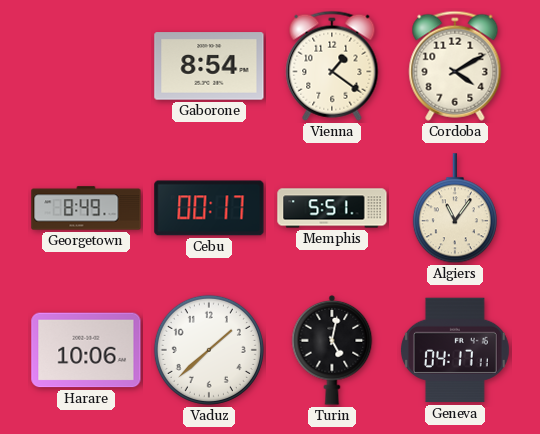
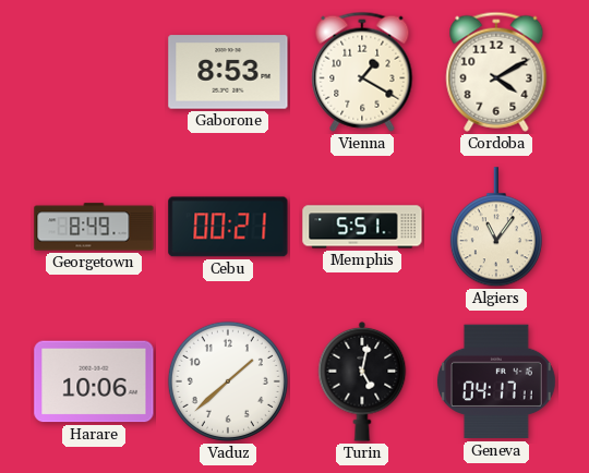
Gaborone: 8:54 -> 8:53 (228, 72)
Vienna: 1:21 -> 1:20 (362, 72)
Cebu: 00:17 -> 00:21 (228, 227)
